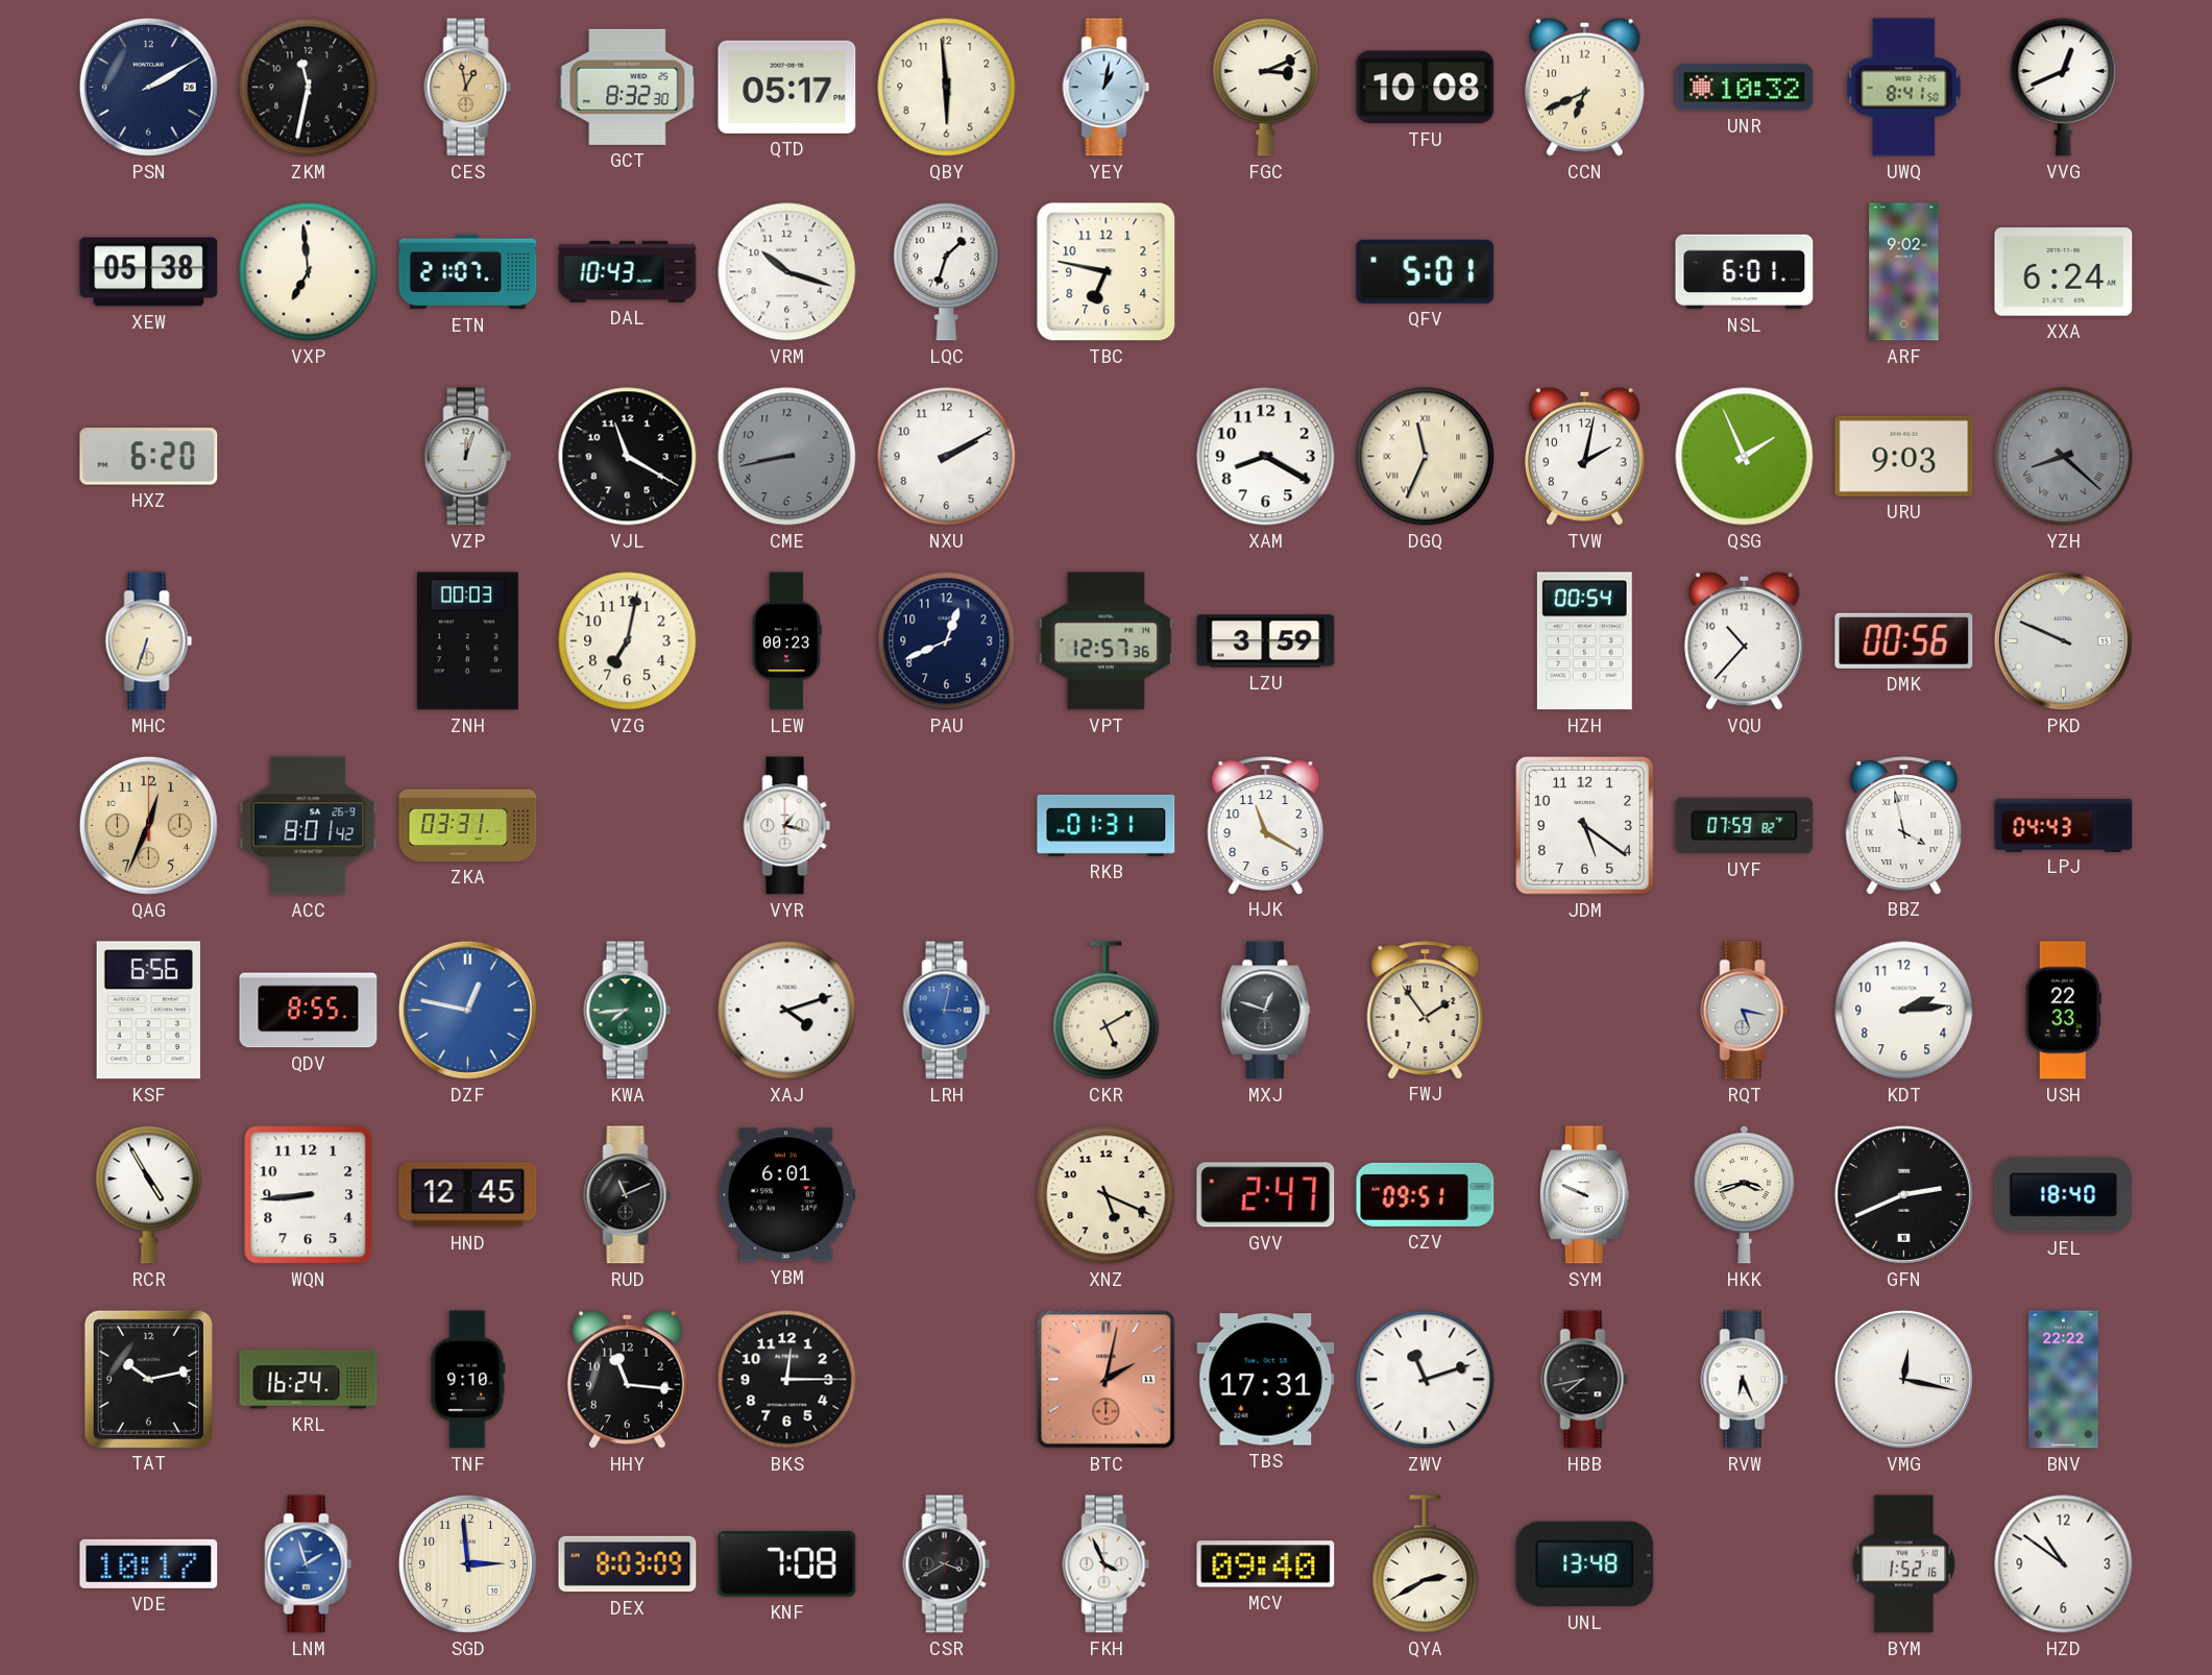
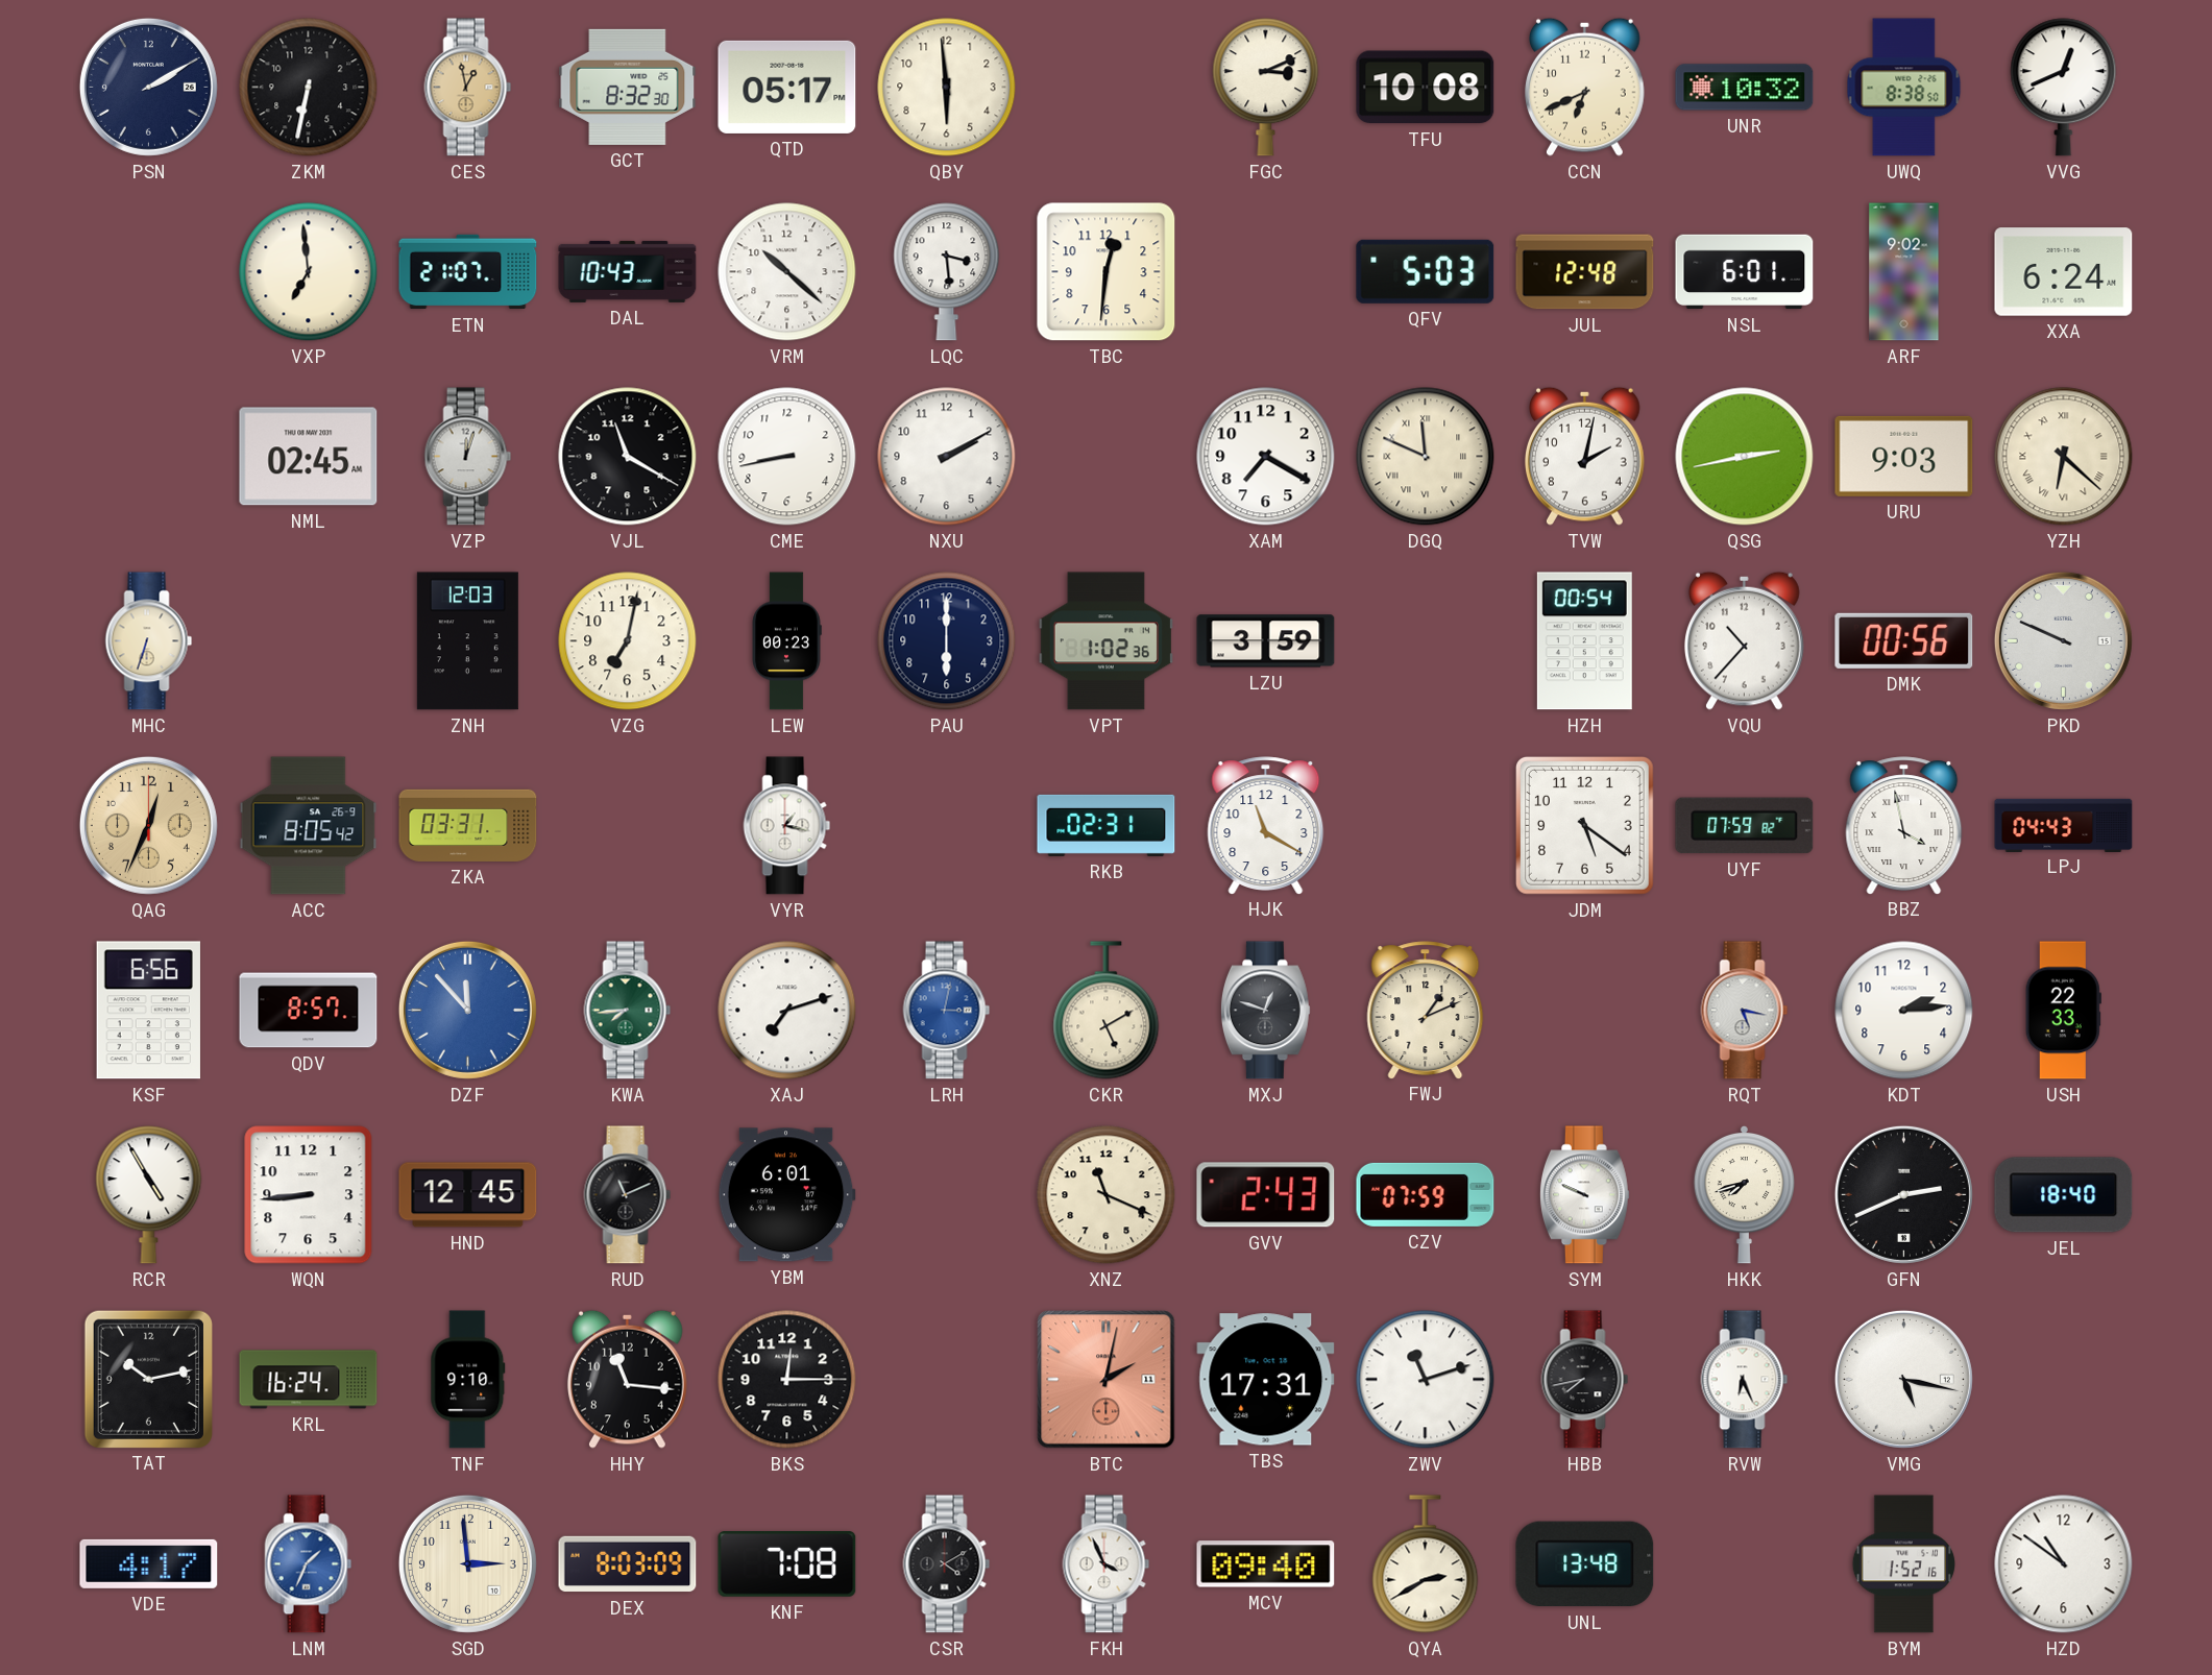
ZKM: 11:32 -> 6:32 (309, 88)
YEY: 1:02 -> none (1107, 88)
UWQ: 8:41 -> 8:38 (1904, 88)
XEW: 05:38 -> none (149, 272)
VRM: 10:18 -> 10:22 (787, 272)
LQC: 1:33 -> 3:29 (947, 272)
TBC: 6:47 -> 12:31 (1107, 272)
QFV: 5:01 -> 5:03 (1426, 271)
JUL: none -> 12:48 (1585, 272)
HXZ: 6:20 -> none (149, 457)
NML: none -> 02:45 (309, 457)
CME dial: grey -> white (787, 457)
XAM: 8:20 -> 7:20 (1266, 457)
DGQ: 11:34 -> 11:49 (1426, 457)
QSG: 1:56 -> 2:43 (1745, 457)
YZH: 8:22 -> 6:22 (2064, 457)
YZH dial: grey -> cream (2064, 457)
ZNH: 00:03 -> 12:03 (467, 641)
PAU: 12:41 -> 6:00 (947, 641)
VPT: 12:57 -> 1:02 (1105, 641)
ACC: 8:01 -> 8:05 (309, 826)
RKB: 01:31 -> 02:31 (1107, 825)
QDV: 8:55 -> 8:57 (309, 1011)
DZF: 12:47 -> 11:53 (467, 1010)
XAJ: 4:12 -> 7:12 (787, 1011)
FWJ: 1:54 -> 1:11 (1426, 1010)
XNZ: 5:19 -> 11:19 (1107, 1195)
GVV: 2:47 -> 2:43 (1266, 1195)
CZV: 09:51 -> 07:59 (1426, 1194)
HKK: 3:42 -> 7:42 (1744, 1194)
VMG: 12:17 -> 5:17 (1903, 1379)
BNV: 22:22 -> none (2064, 1380)
VDE: 10:17 -> 4:17 (149, 1563)
LNM: 1:57 -> 1:34 (309, 1564)
CSR: 3:40 -> 4:10 (947, 1564)
